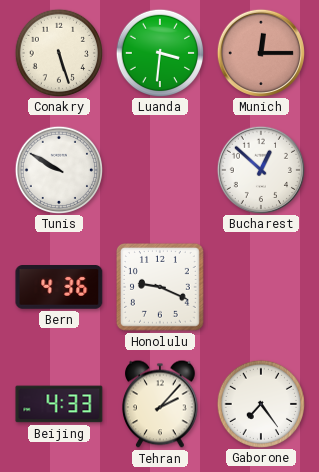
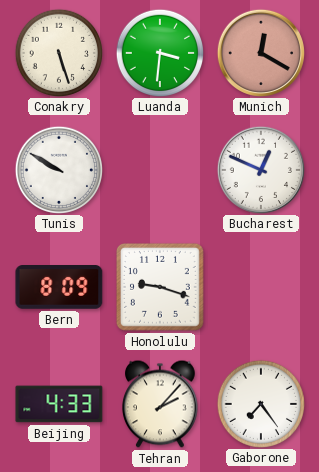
Munich: 12:15 -> 12:20 (260, 52)
Bucharest: 12:52 -> 12:49 (260, 169)
Bern: 4:36 -> 8:09 (59, 288)
Honolulu: 9:19 -> 9:18 (161, 288)
